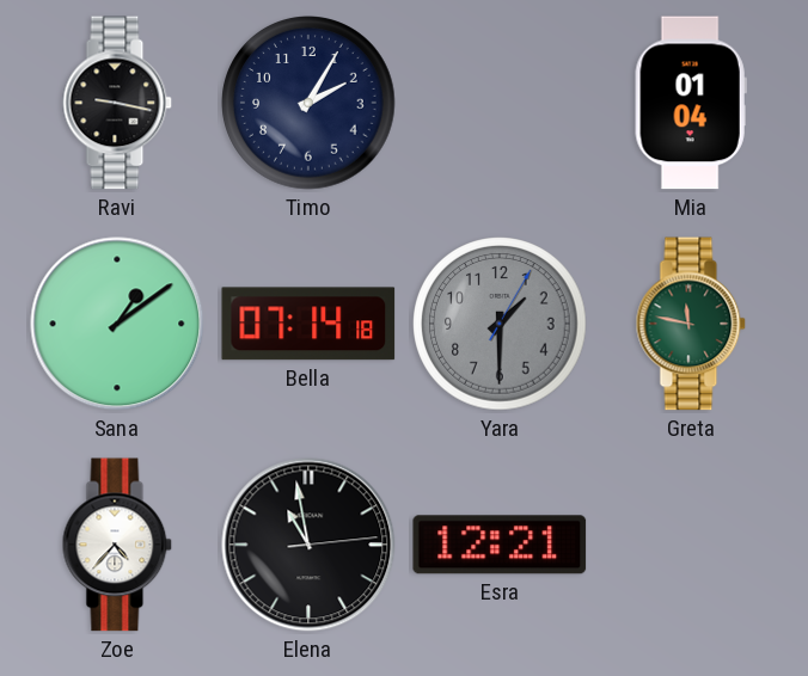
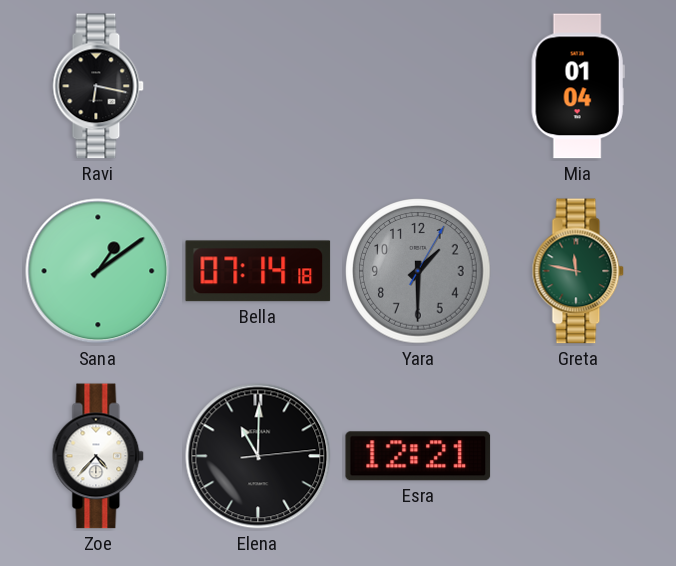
Ravi: 9:17 -> 6:17 (98, 86)
Timo: 2:05 -> none (308, 103)
Elena: 10:58 -> 11:00 (258, 456)
